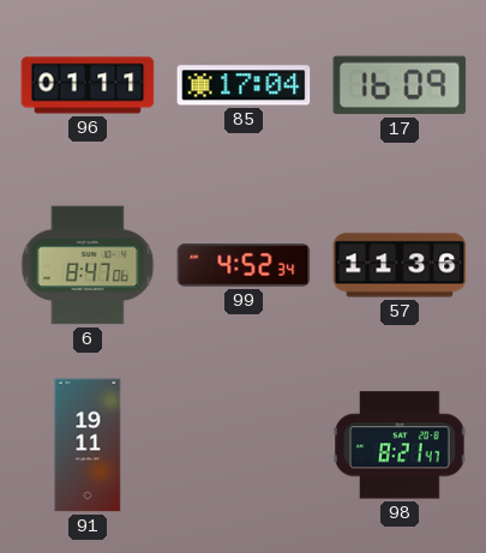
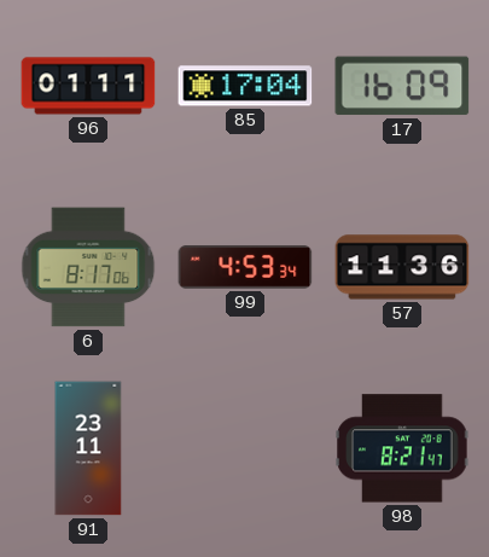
6: 8:47 -> 8:17 (88, 267)
99: 4:52 -> 4:53 (245, 267)
91: 19:11 -> 23:11 (88, 448)
